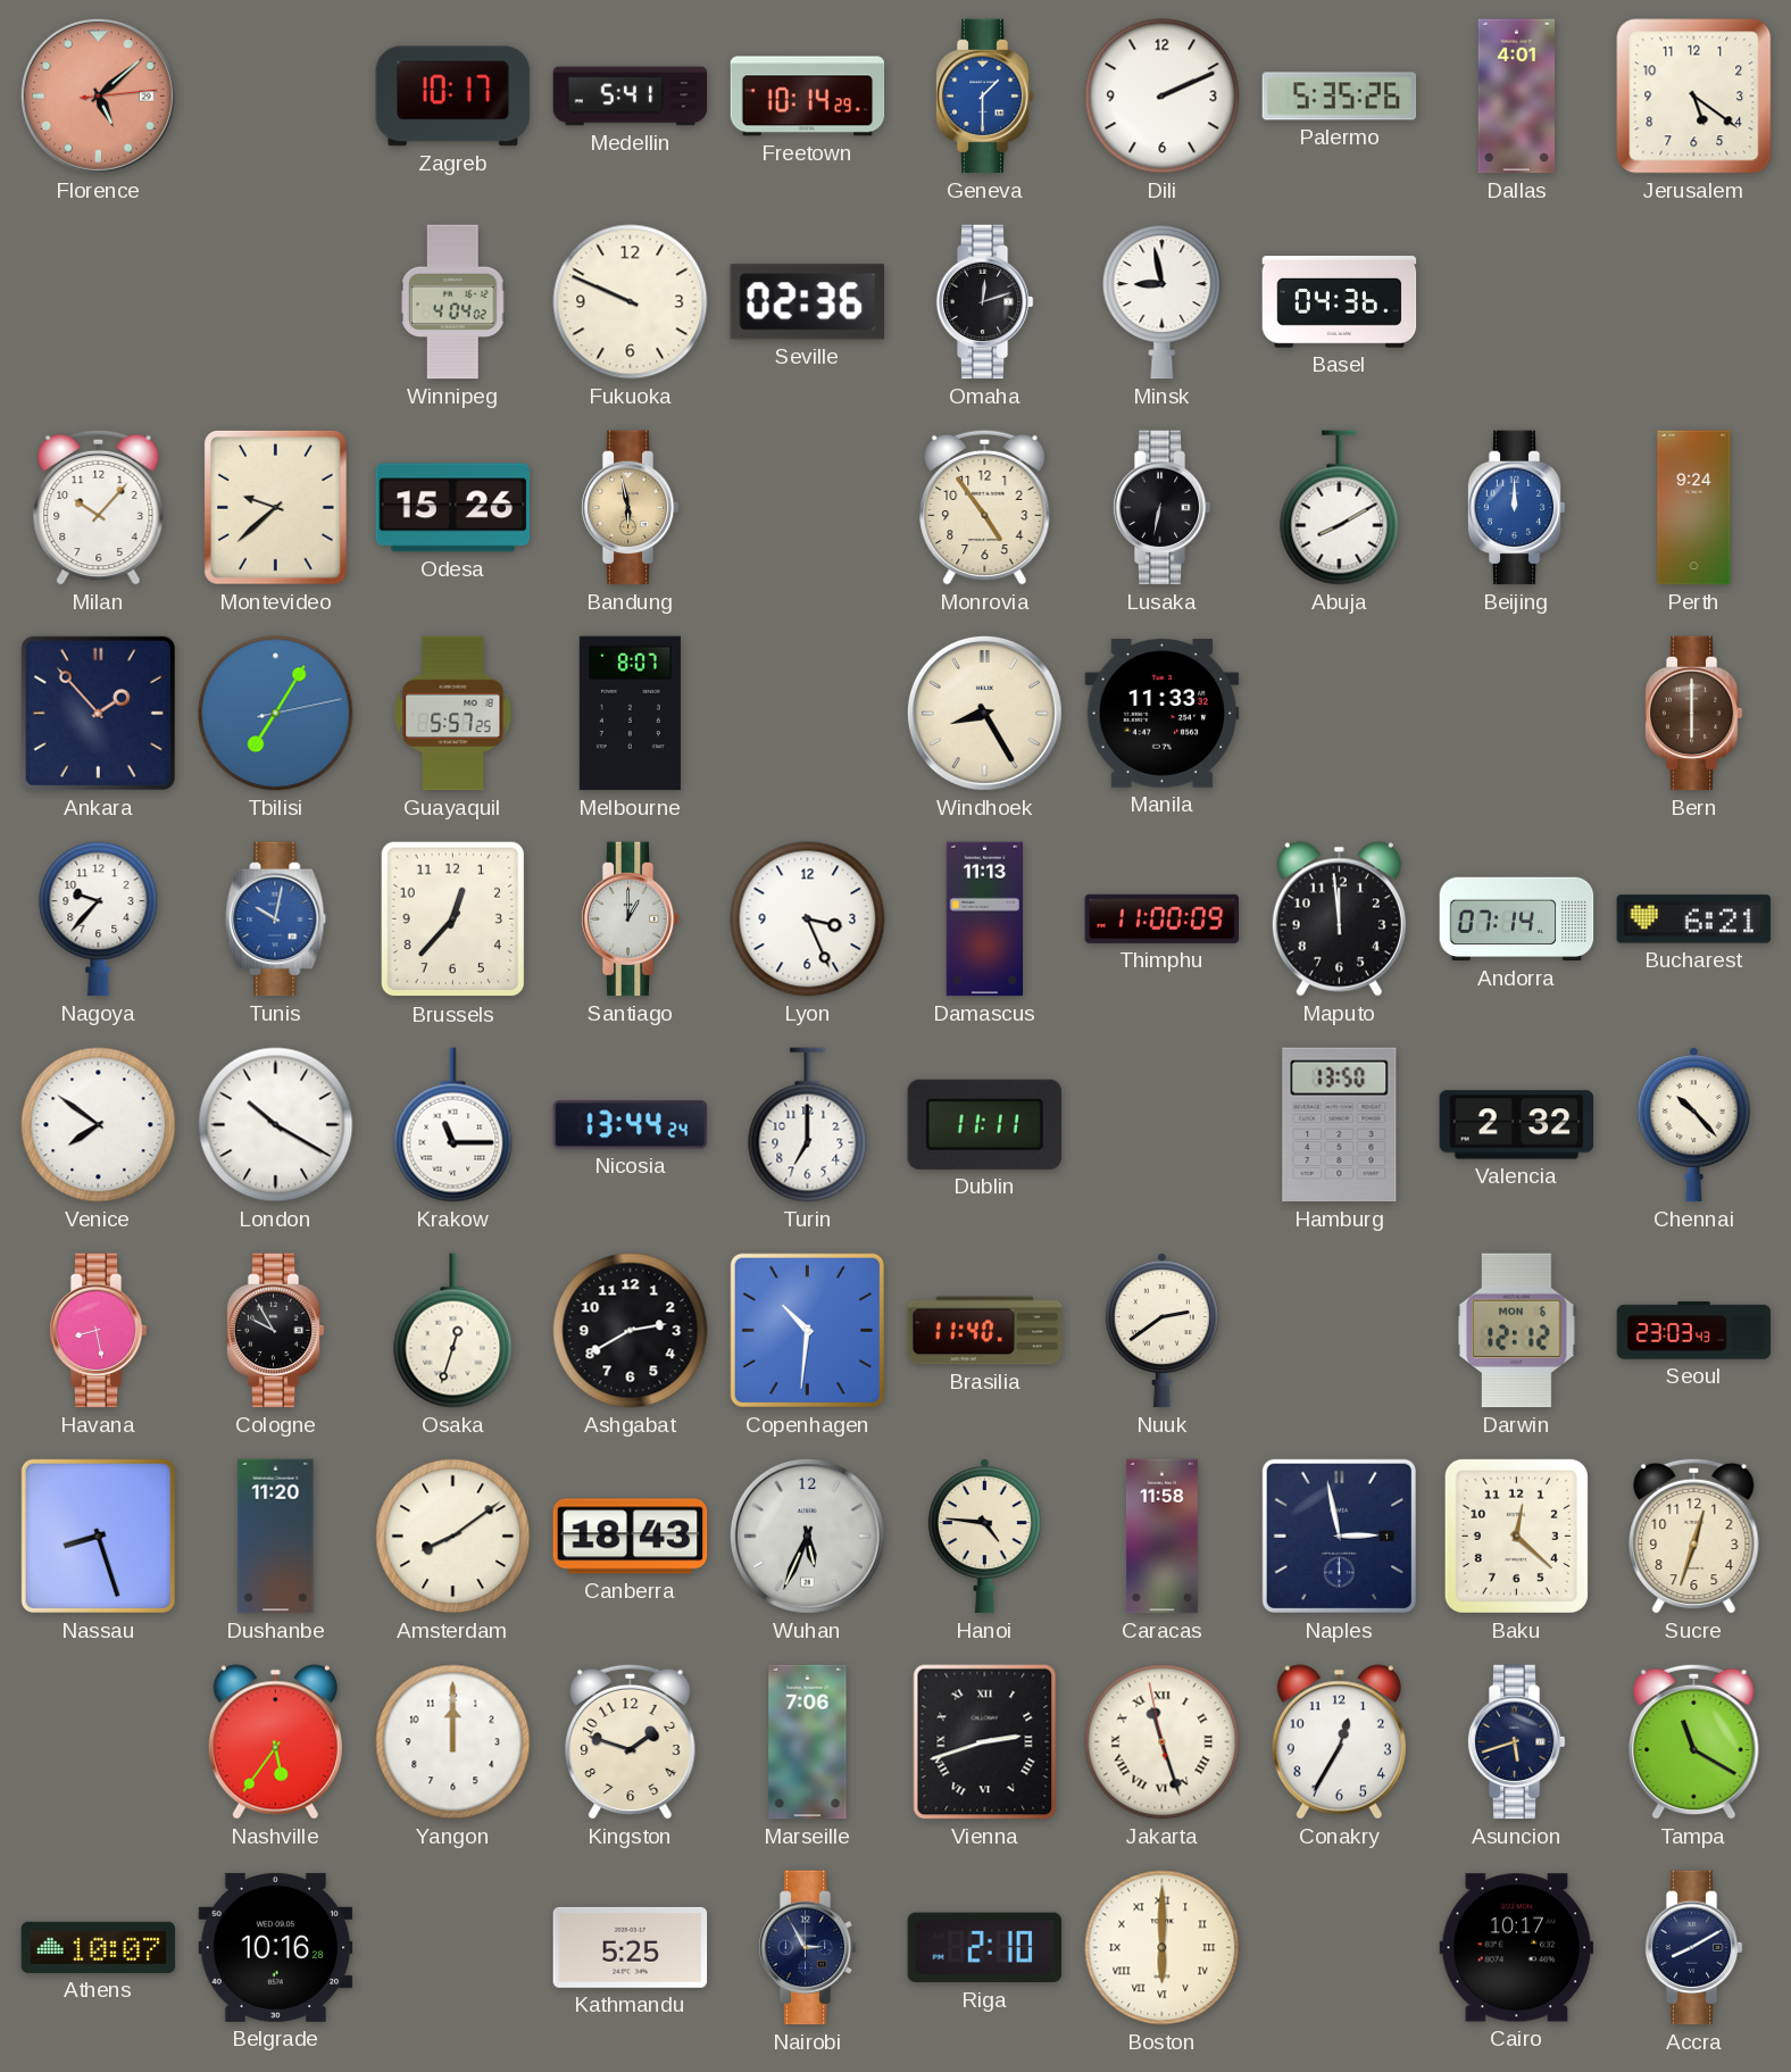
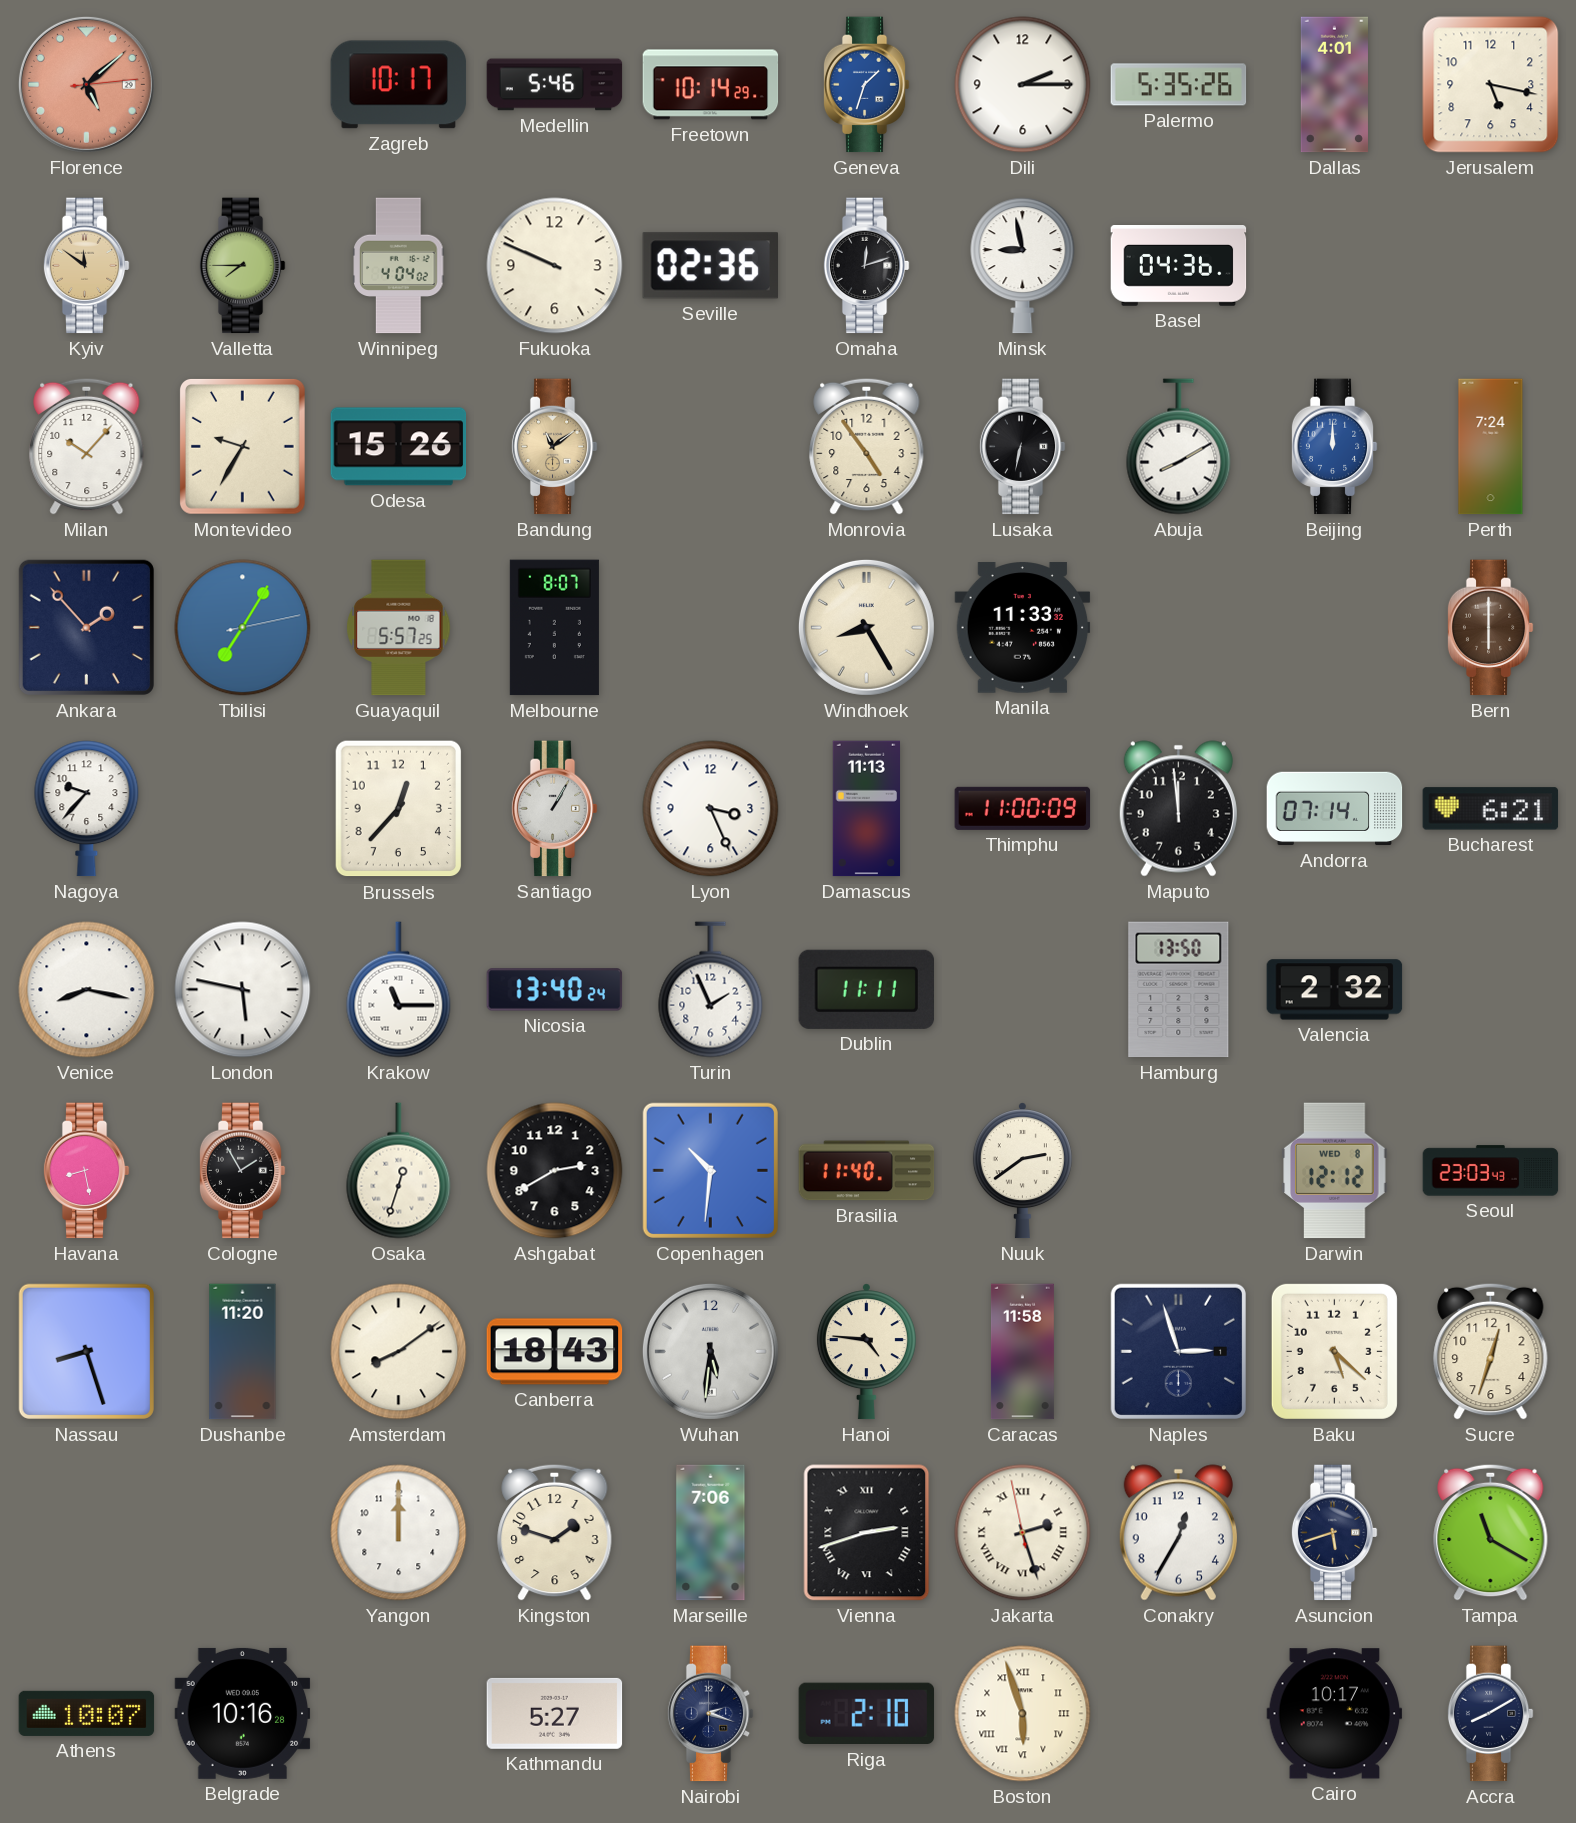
Medellin: 5:41 -> 5:46 (555, 85)
Geneva: 1:30 -> 1:33 (866, 85)
Dili: 2:11 -> 2:15 (1023, 85)
Jerusalem: 5:21 -> 5:17 (1491, 85)
Kyiv: none -> 11:51 (86, 266)
Valletta: none -> 7:45 (242, 266)
Montevideo: 9:38 -> 9:35 (242, 446)
Bandung: 5:58 -> 11:09 (554, 447)
Perth: 9:24 -> 7:24 (1491, 447)
Tunis: 10:02 -> none (276, 919)
Santiago: 1:00 -> 1:05 (554, 809)
Venice: 7:51 -> 8:17 (87, 990)
London: 10:20 -> 5:47 (243, 990)
Nicosia: 13:44 -> 13:40 (555, 990)
Turin: 7:00 -> 1:56 (711, 990)
Chennai: 10:23 -> none (1693, 1125)
Cologne: 9:55 -> 1:55 (242, 1171)
Darwin date: MON 6 -> WED 8 (1335, 1171)
Wuhan: 5:34 -> 5:31 (710, 1351)
Naples: 2:58 -> 2:57 (1178, 1351)
Baku: 12:22 -> 5:22 (1334, 1351)
Nashville: 5:36 -> none (275, 1742)
Jakarta: 11:26 -> 2:26 (1023, 1533)
Kathmandu: 5:25 -> 5:27 (555, 1713)
Nairobi: 2:55 -> 2:18 (710, 1714)
Boston: 6:00 -> 5:57 (1023, 1714)
